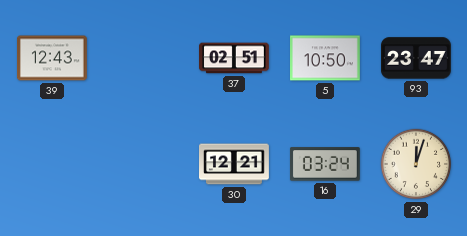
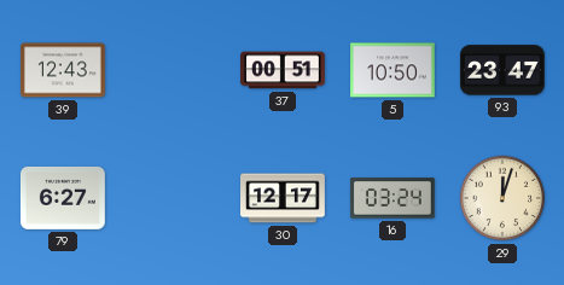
37: 02:51 -> 00:51 (284, 70)
79: none -> 6:27 (63, 198)
30: 12:21 -> 12:17 (284, 198)
